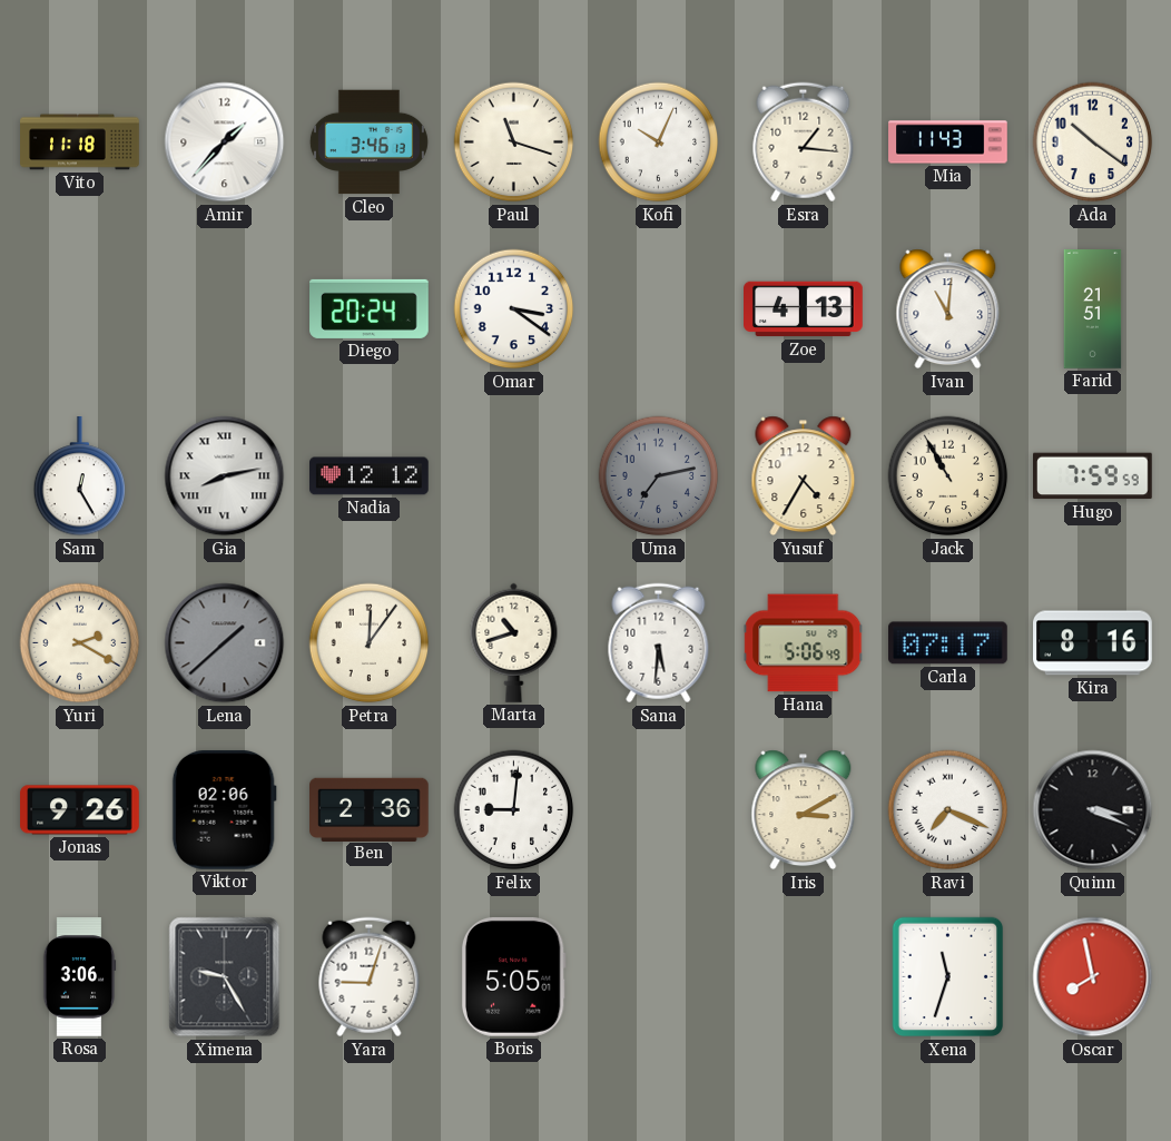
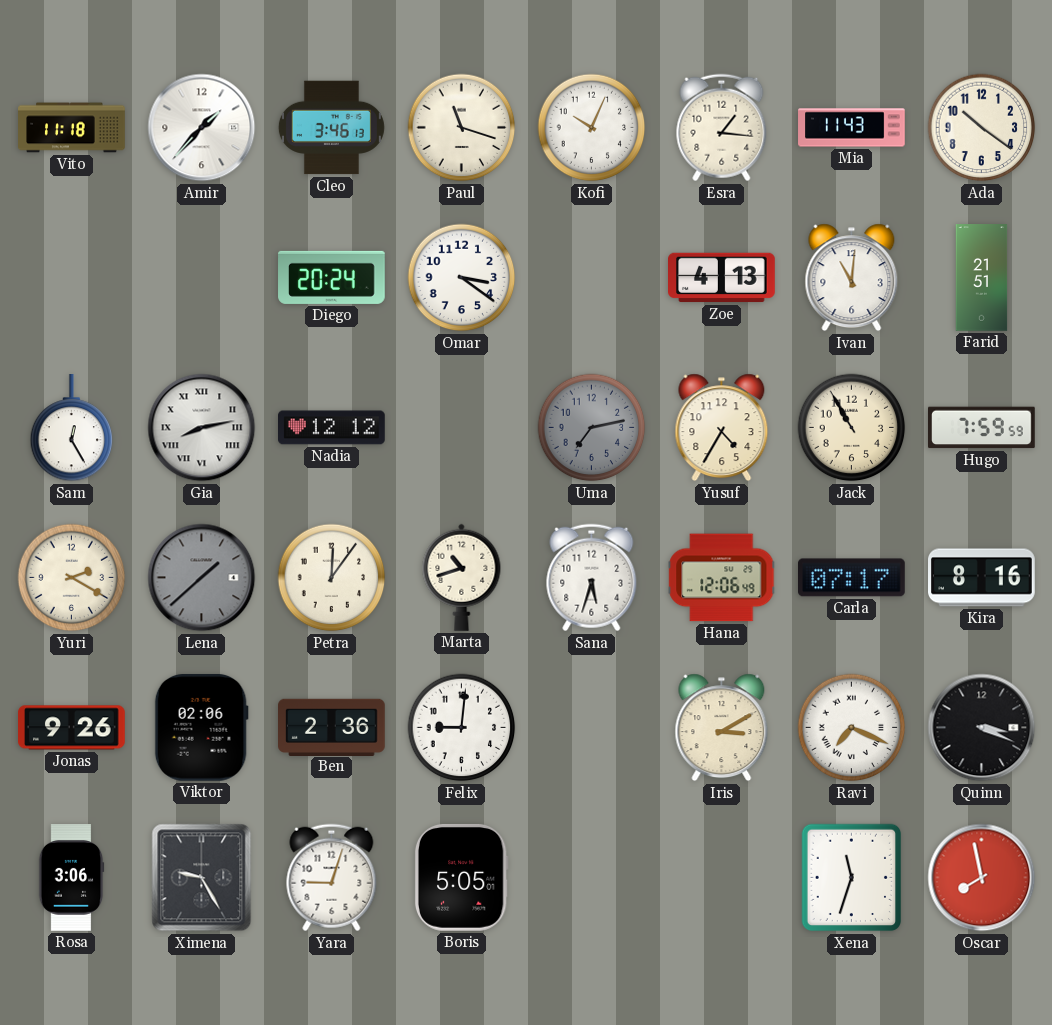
Sana: 5:31 -> 5:33 (592, 578)
Hana: 5:06 -> 12:06 (722, 578)
